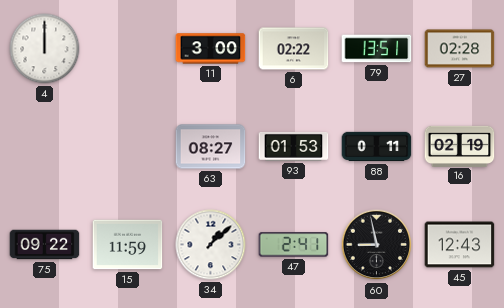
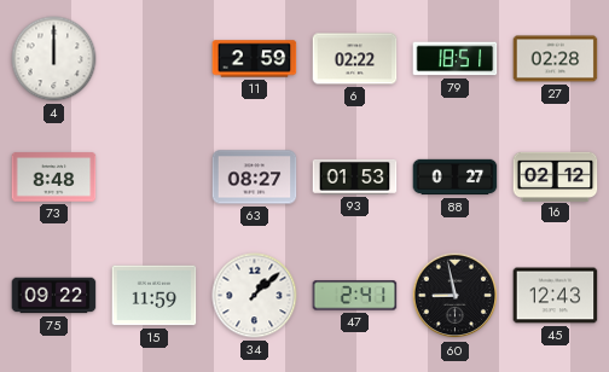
11: 3:00 -> 2:59 (255, 59)
79: 13:51 -> 18:51 (456, 59)
73: none -> 8:48 (54, 178)
88: 0:11 -> 0:27 (456, 178)
16: 02:19 -> 02:12 (556, 176)
